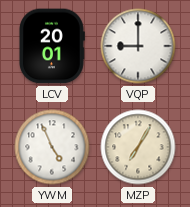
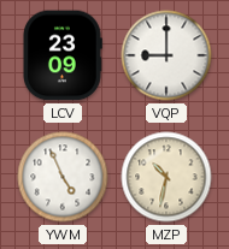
LCV: 20:01 -> 23:09 (63, 55)
MZP: 7:05 -> 10:32 (166, 177)
